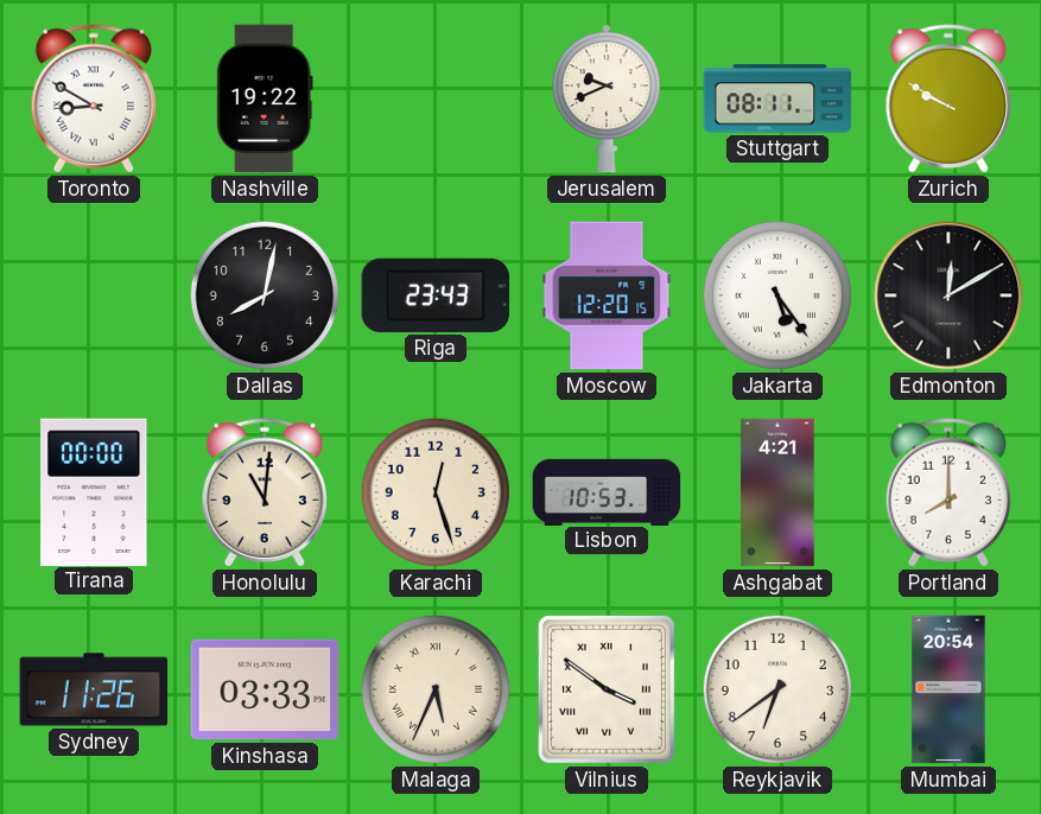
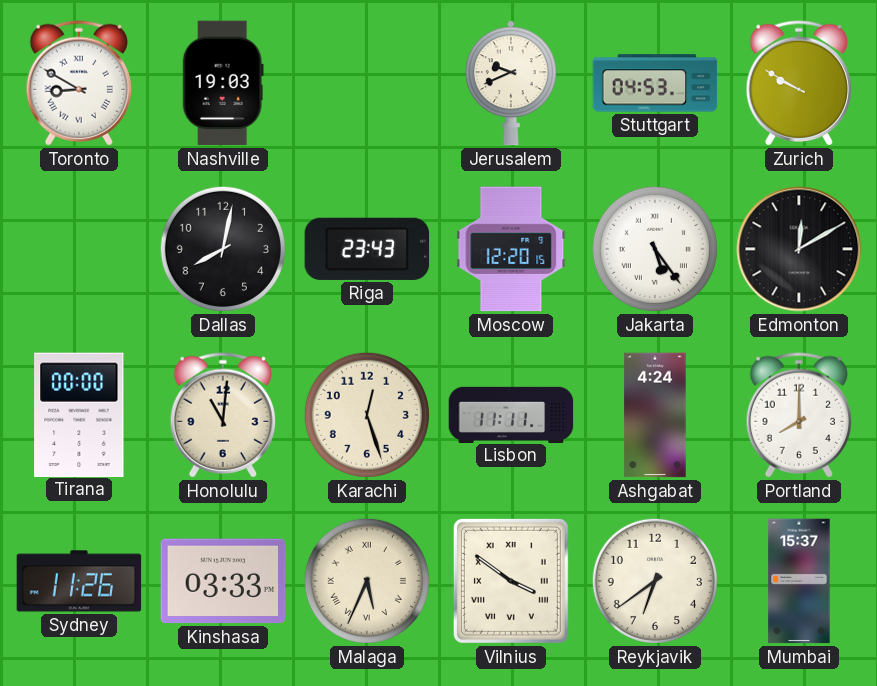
Nashville: 19:22 -> 19:03 (223, 83)
Stuttgart: 08:11 -> 04:53 (655, 83)
Lisbon: 10:53 -> 11:11 (511, 414)
Ashgabat: 4:21 -> 4:24 (655, 415)
Mumbai: 20:54 -> 15:37 (799, 581)
